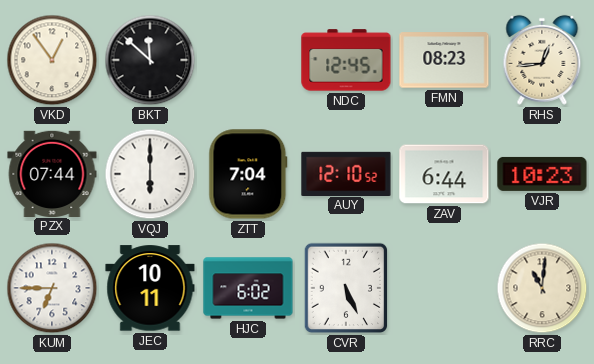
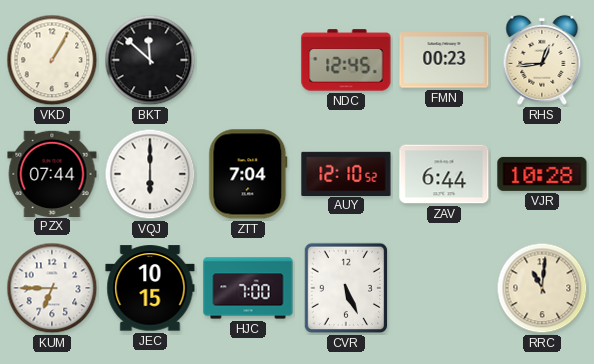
VKD: 12:54 -> 1:05 (52, 60)
FMN: 08:23 -> 00:23 (444, 60)
VJR: 10:23 -> 10:28 (542, 174)
JEC: 10:11 -> 10:15 (150, 288)
HJC: 6:02 -> 7:00 (248, 288)
